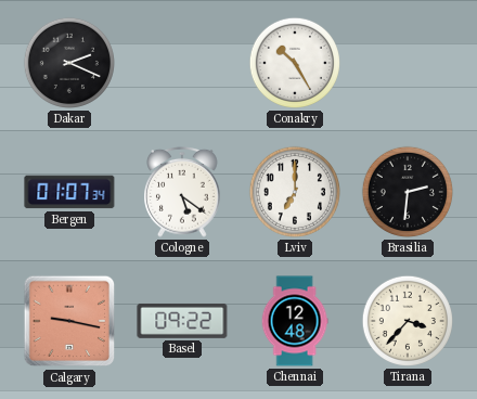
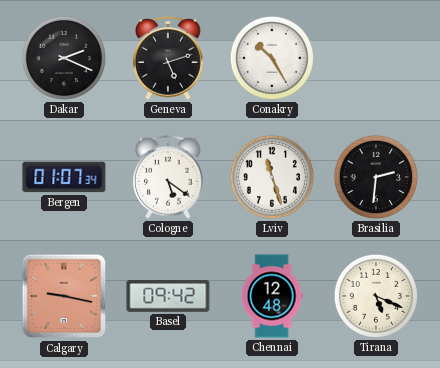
Geneva: none -> 5:12 (169, 58)
Lviv: 7:00 -> 11:27 (272, 177)
Basel: 09:22 -> 09:42 (168, 296)
Tirana: 3:37 -> 5:19 (376, 296)
